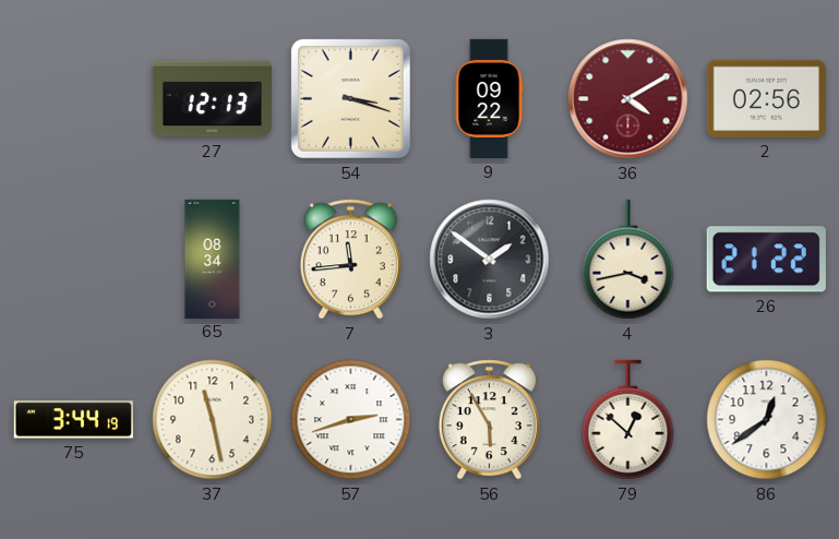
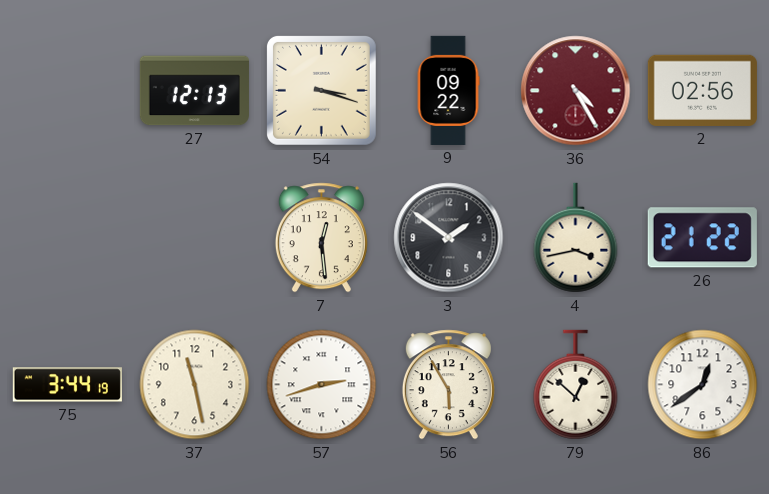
36: 4:10 -> 4:25 (576, 91)
65: 08:34 -> none (213, 259)
7: 11:44 -> 12:29 (321, 238)
